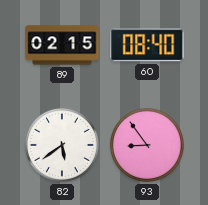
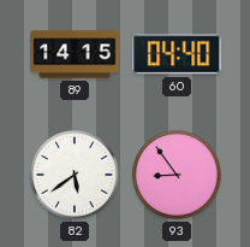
89: 02:15 -> 14:15 (75, 54)
60: 08:40 -> 04:40 (177, 54)
